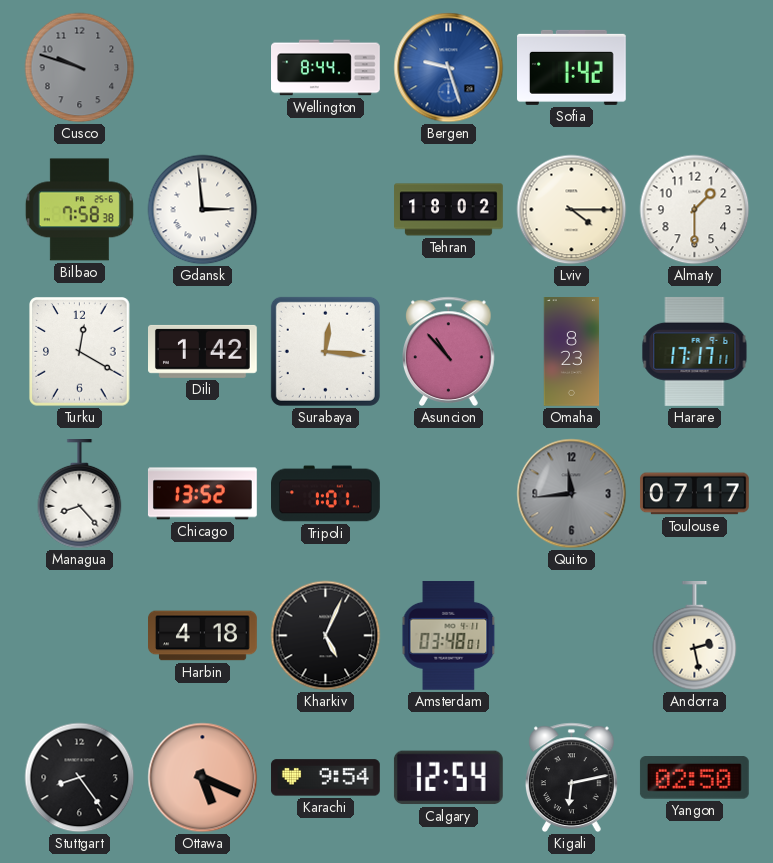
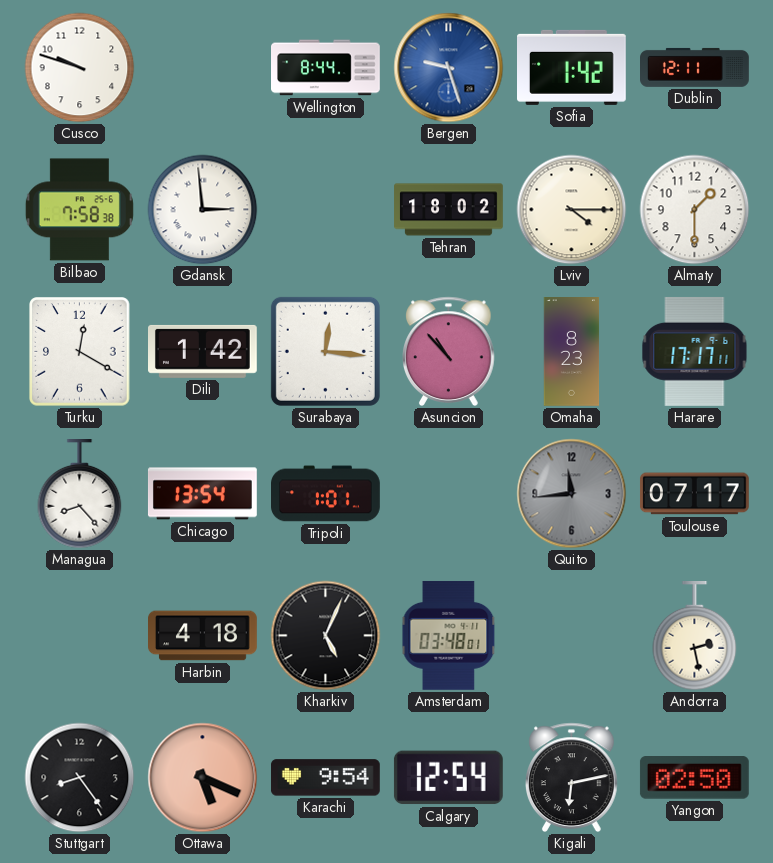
Cusco dial: grey -> white (80, 68)
Dublin: none -> 12:11 (695, 67)
Chicago: 13:52 -> 13:54 (202, 494)
